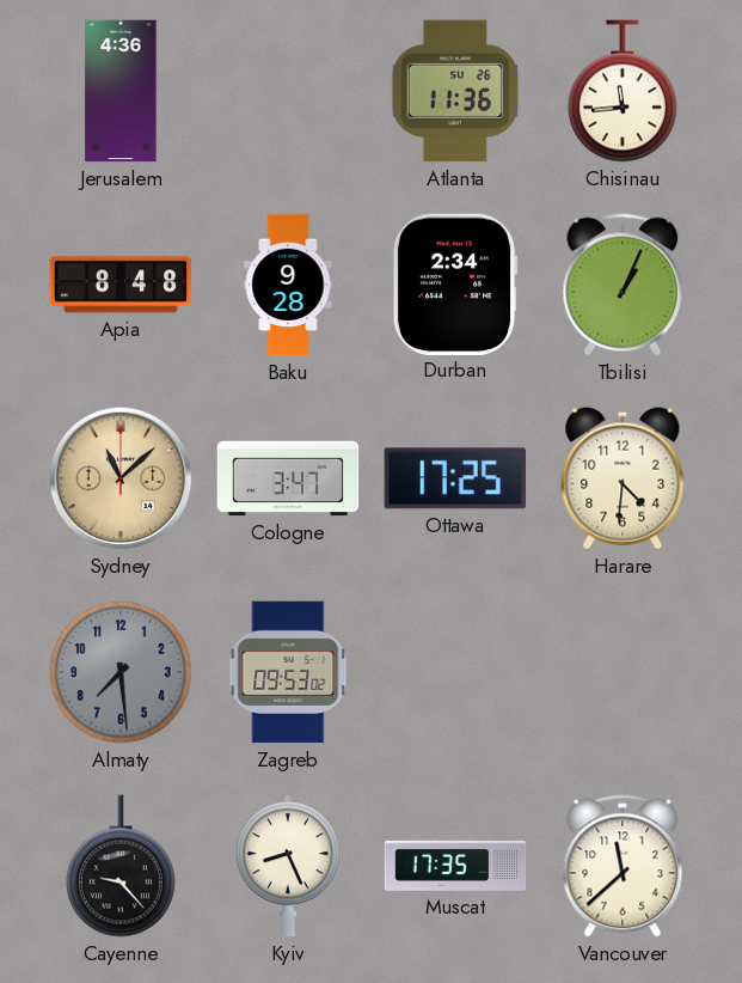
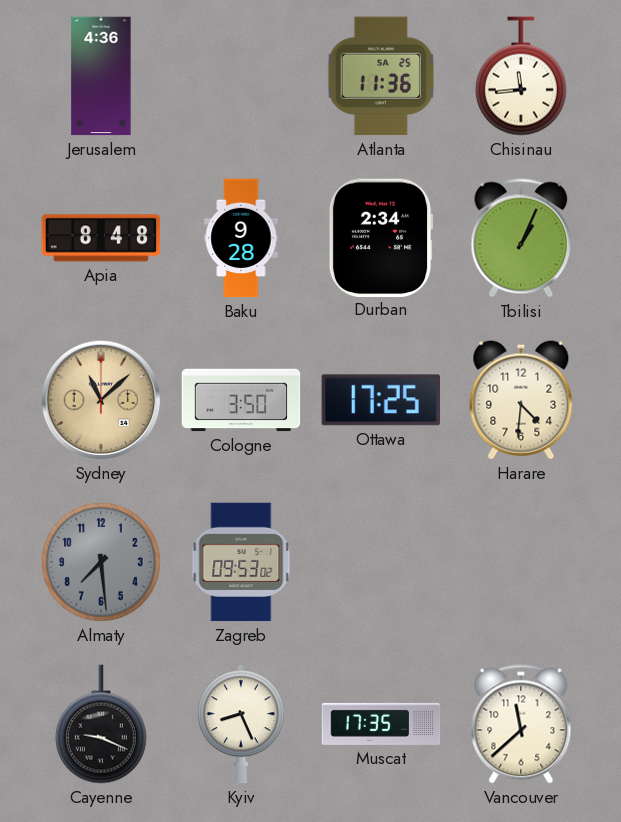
Atlanta date: SU 26 -> SA 25 (381, 76)
Cologne: 3:47 -> 3:50 (241, 400)
Cayenne: 9:23 -> 9:19 (101, 724)
